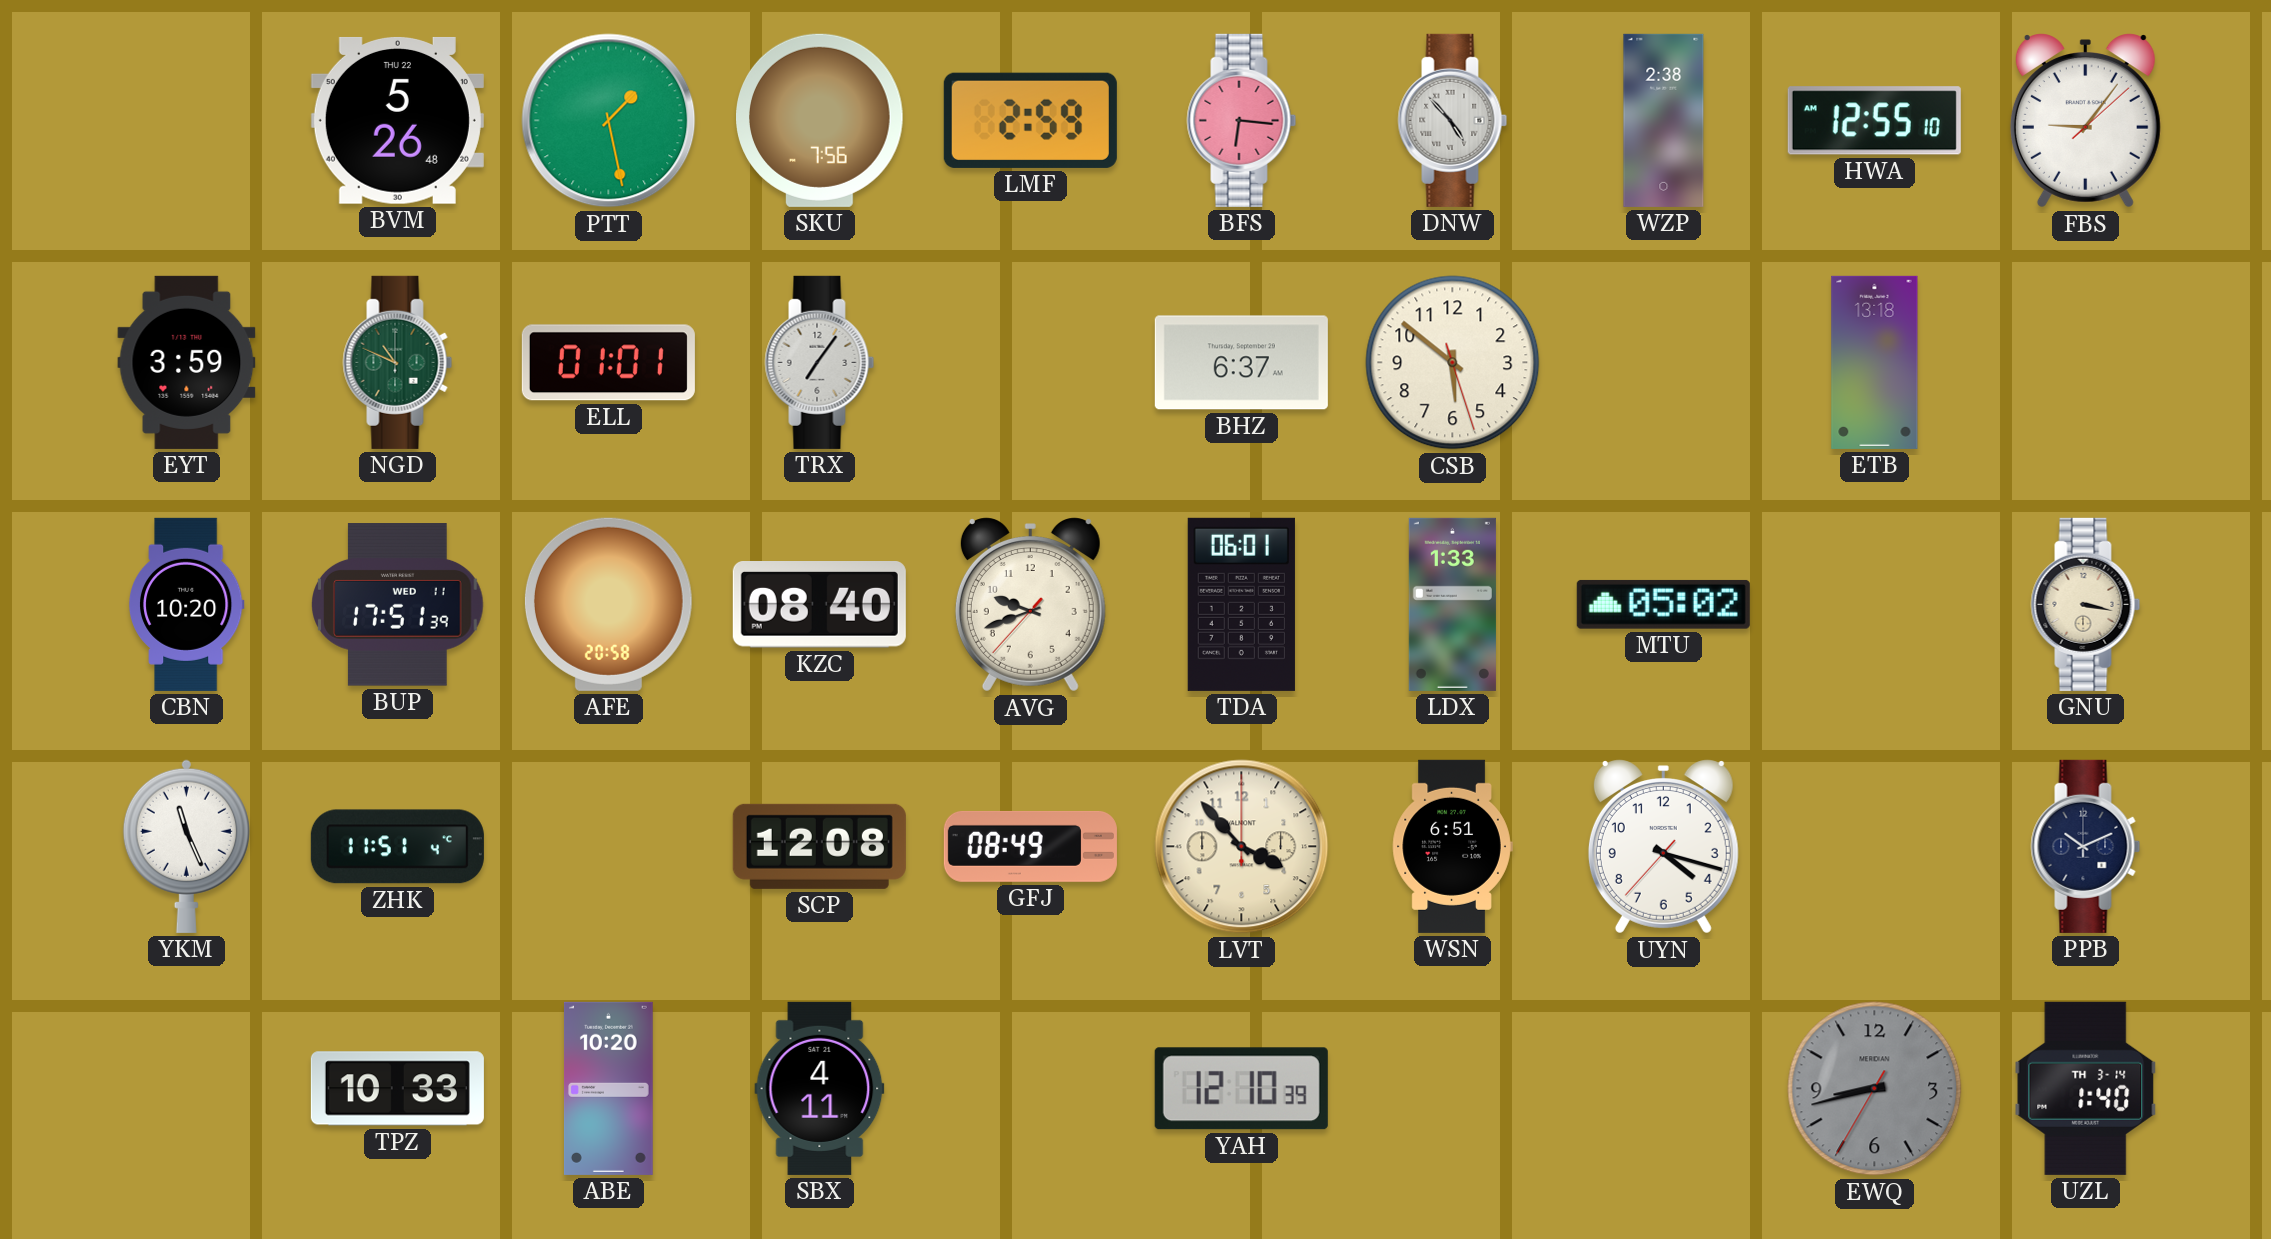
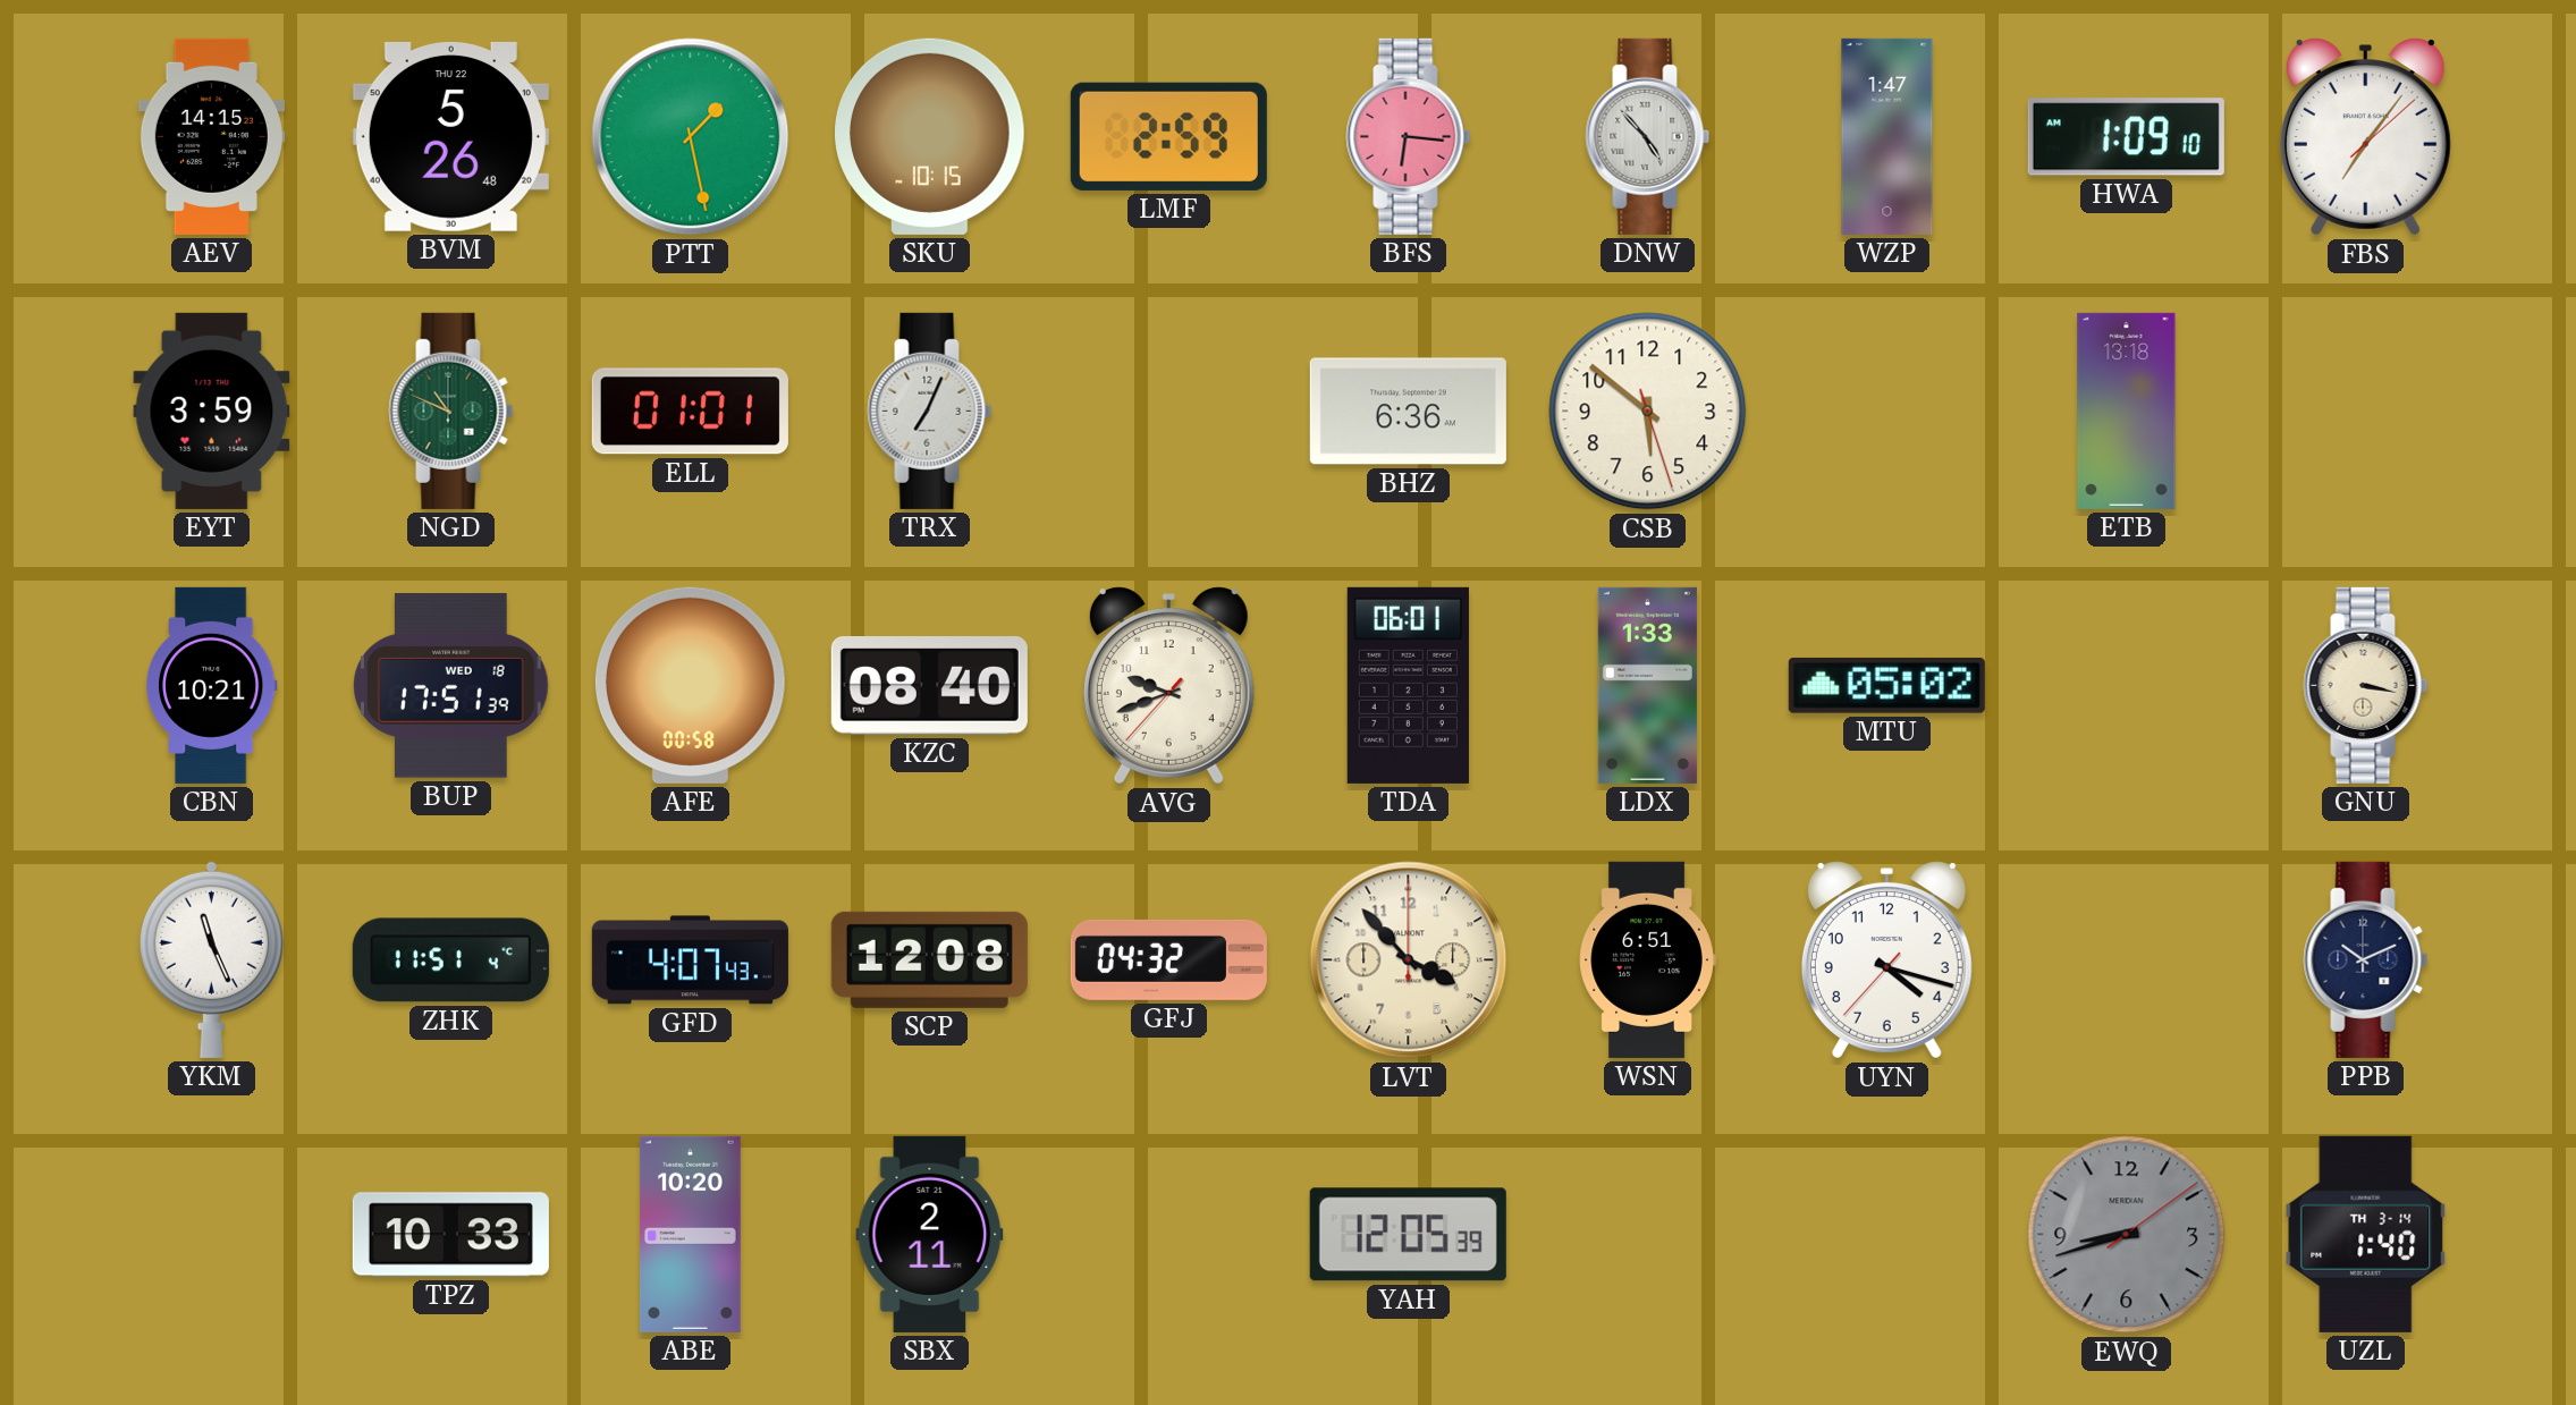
AEV: none -> 14:15 (211, 136)
SKU: 7:56 -> 10:15 (930, 136)
WZP: 2:38 -> 1:47 (1887, 136)
HWA: 12:55 -> 1:09 (2126, 137)
FBS: 9:06 -> 7:06 (2365, 137)
TRX: 7:06 -> 7:04 (930, 411)
BHZ: 6:37 -> 6:36 (1408, 412)
CBN: 10:20 -> 10:21 (211, 685)
BUP date: WED 11 -> WED 18 (451, 686)
AFE: 20:58 -> 00:58 (690, 685)
GFD: none -> 4:07 (690, 960)
GFJ: 08:49 -> 04:32 (1168, 959)
SBX: 4:11 -> 2:11 (930, 1234)
YAH: 12:10 -> 12:05 (1408, 1235)
EWQ: 8:42:35 -> 8:42:09 (2127, 1235)
